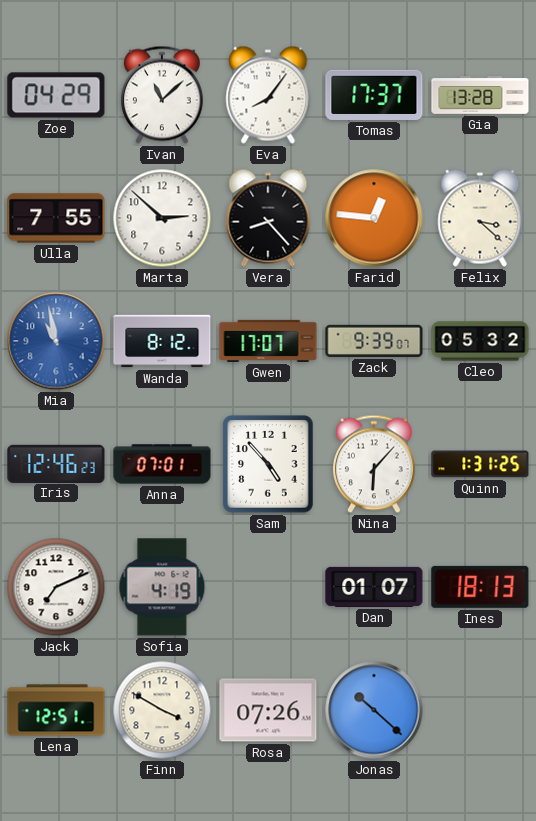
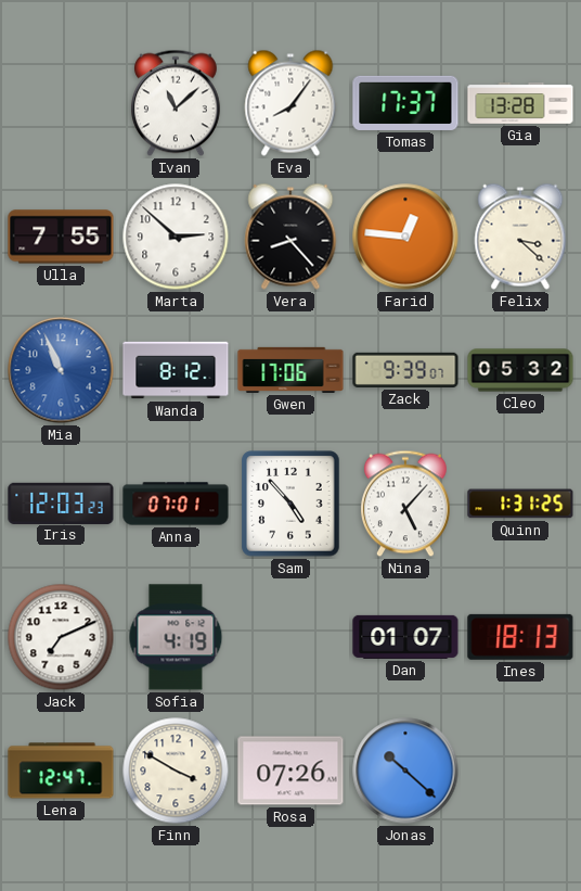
Zoe: 04:29 -> none (56, 95)
Mia: 10:58 -> 10:56 (61, 370)
Gwen: 17:07 -> 17:06 (290, 370)
Iris: 12:46 -> 12:03 (61, 502)
Nina: 6:07 -> 5:07 (405, 504)
Lena: 12:51 -> 12:47 (61, 771)
